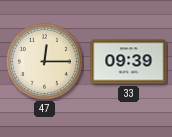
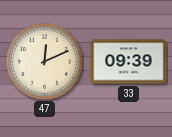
47: 12:15 -> 12:11 (45, 62)
